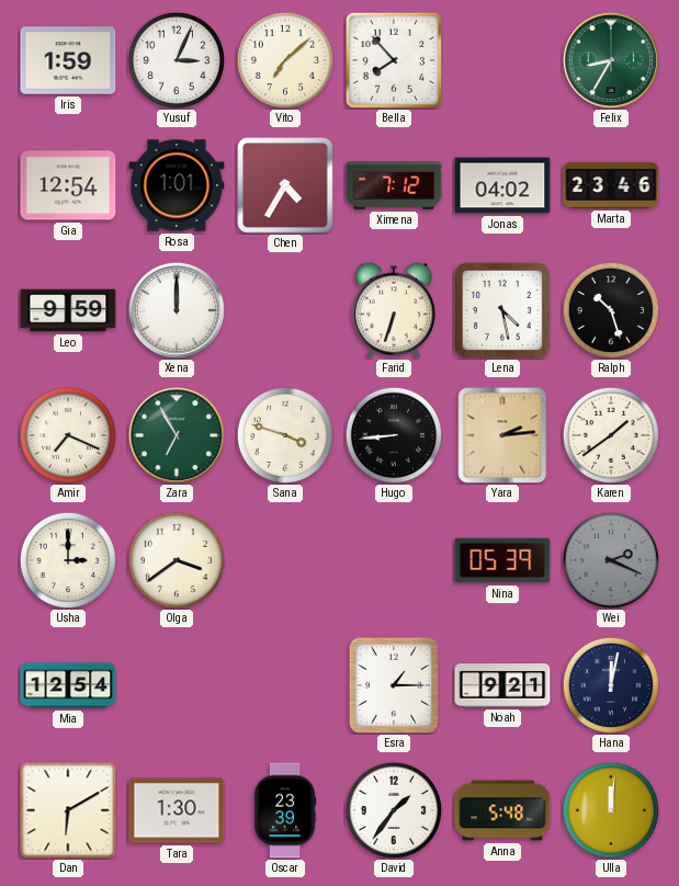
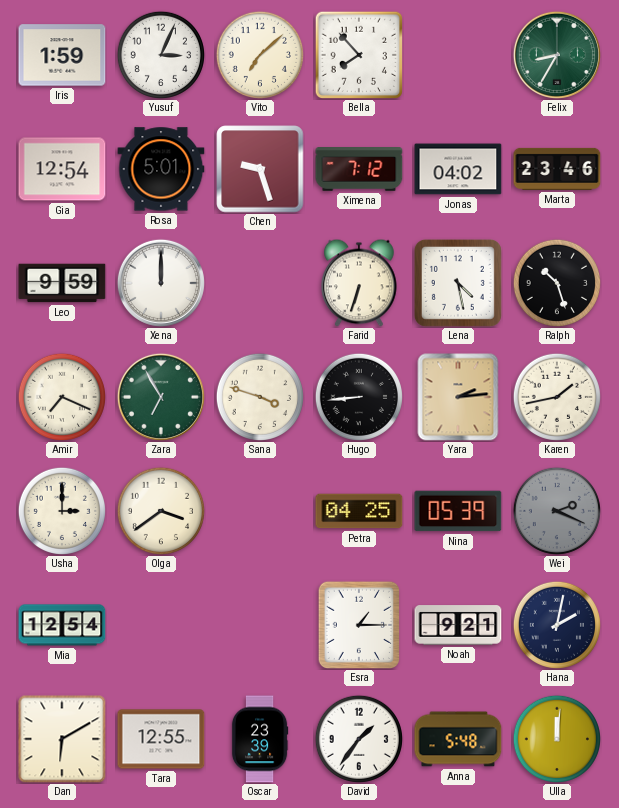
Rosa: 1:01 -> 5:01 (161, 169)
Chen: 4:35 -> 9:27 (260, 169)
Karen: 1:39 -> 1:43 (557, 397)
Petra: none -> 04:25 (359, 511)
Hana: 12:02 -> 2:02 (557, 625)
Tara: 1:30 -> 12:55 (161, 739)
